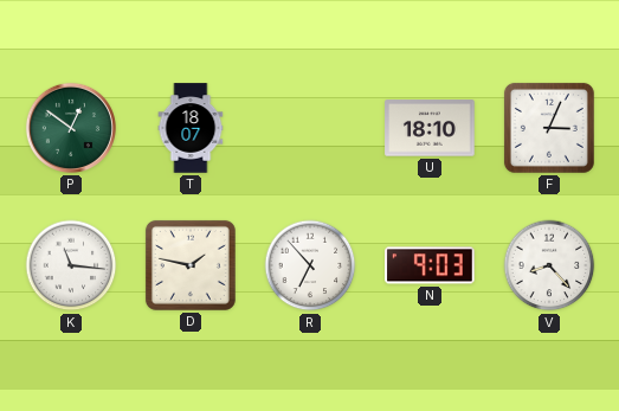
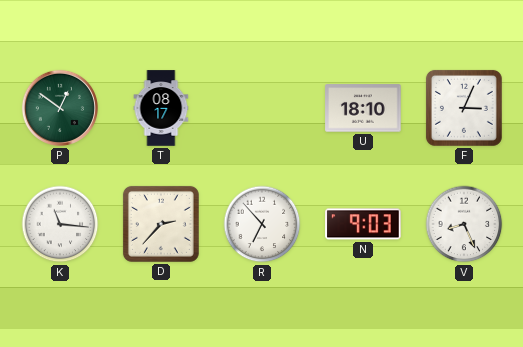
T: 18:07 -> 08:17 (161, 108)
D: 1:47 -> 2:37 (161, 224)
V: 8:23 -> 8:26 (464, 224)
